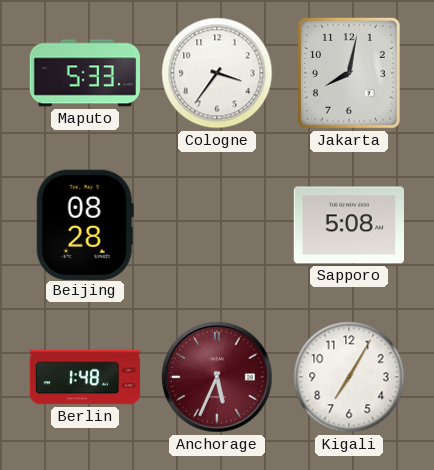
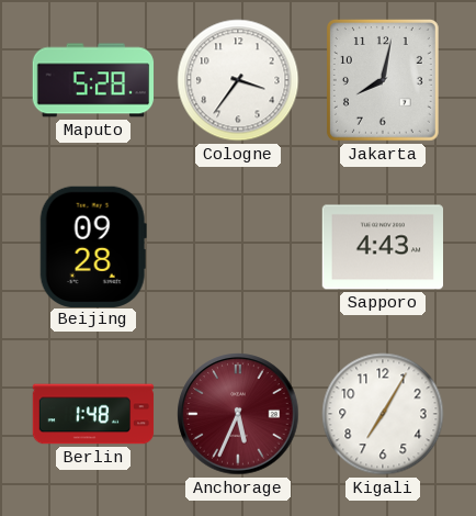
Maputo: 5:33 -> 5:28 (93, 80)
Beijing: 08:28 -> 09:28 (93, 246)
Sapporo: 5:08 -> 4:43 (382, 247)
